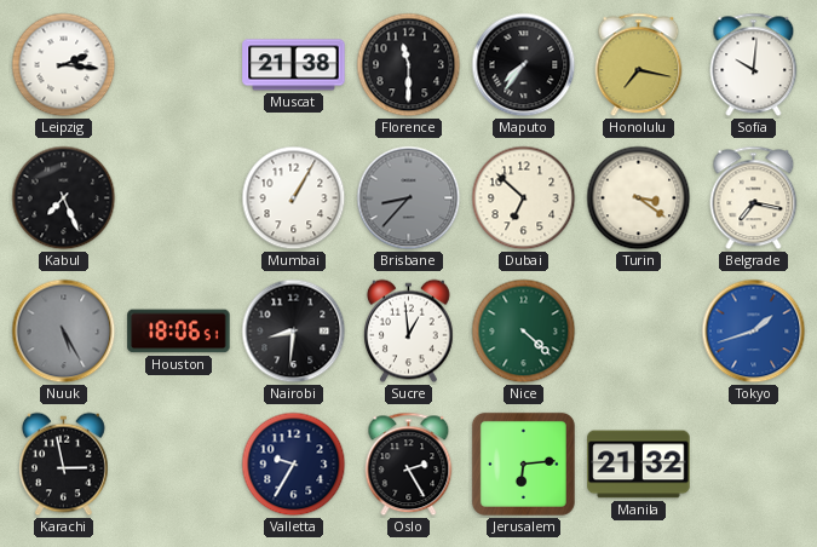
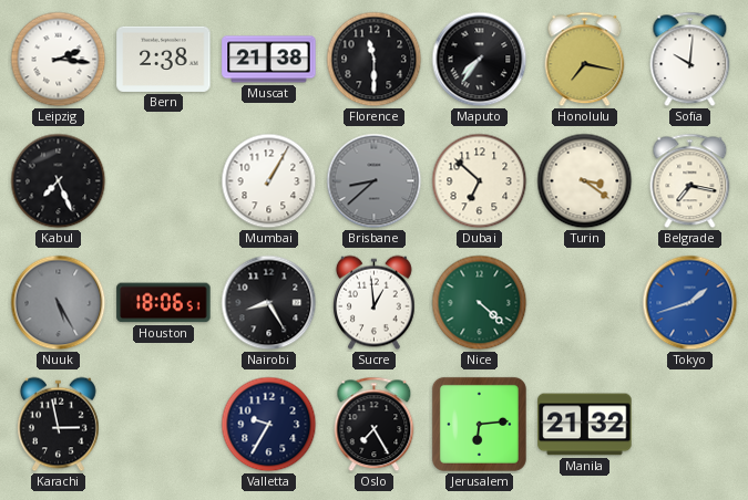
Bern: none -> 2:38 (164, 59)
Brisbane: 8:37 -> 8:38 (375, 181)
Nairobi: 8:31 -> 8:25 (269, 303)
Oslo: 2:25 -> 7:25 (375, 425)
